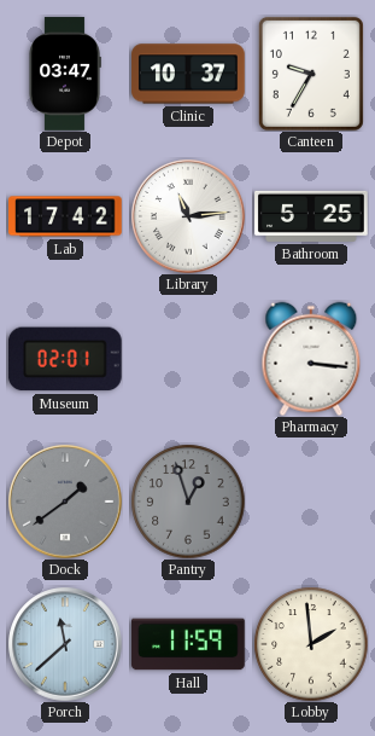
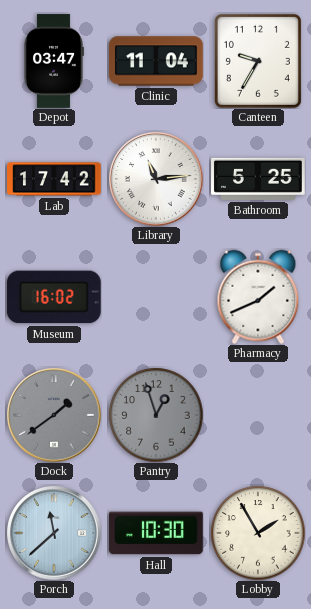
Clinic: 10:37 -> 11:04 (156, 61)
Museum: 02:01 -> 16:02 (54, 297)
Pharmacy: 3:16 -> 1:41 (258, 297)
Hall: 11:59 -> 10:30 (156, 533)
Lobby: 1:59 -> 1:55 (258, 533)
